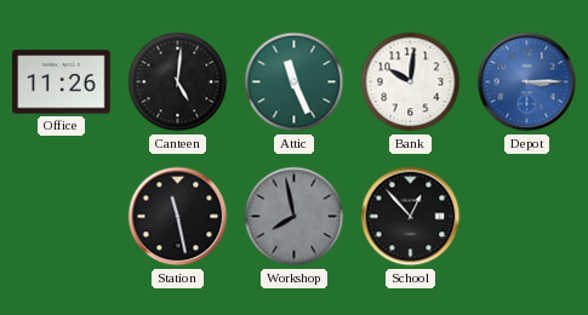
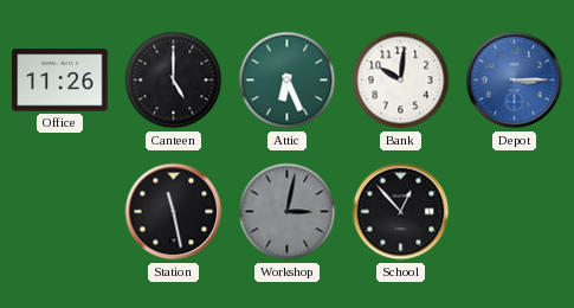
Canteen: 5:01 -> 5:00 (174, 81)
Attic: 11:26 -> 6:26 (288, 81)
Workshop: 7:58 -> 3:02 (288, 212)
